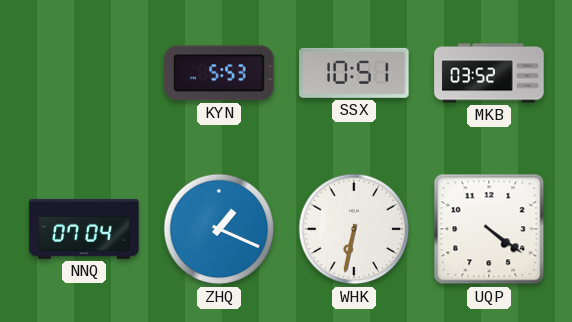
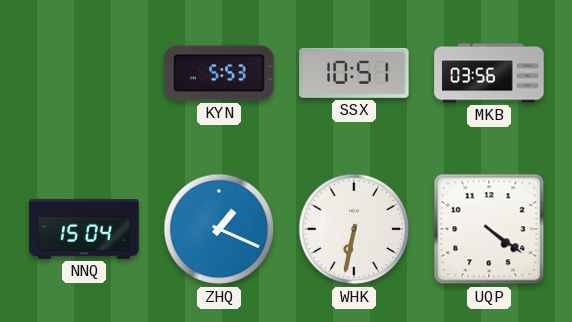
MKB: 03:52 -> 03:56 (489, 73)
NNQ: 07:04 -> 15:04 (84, 229)
